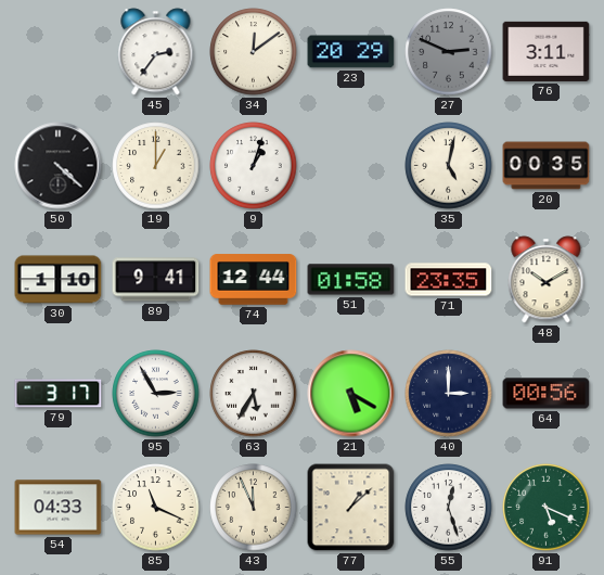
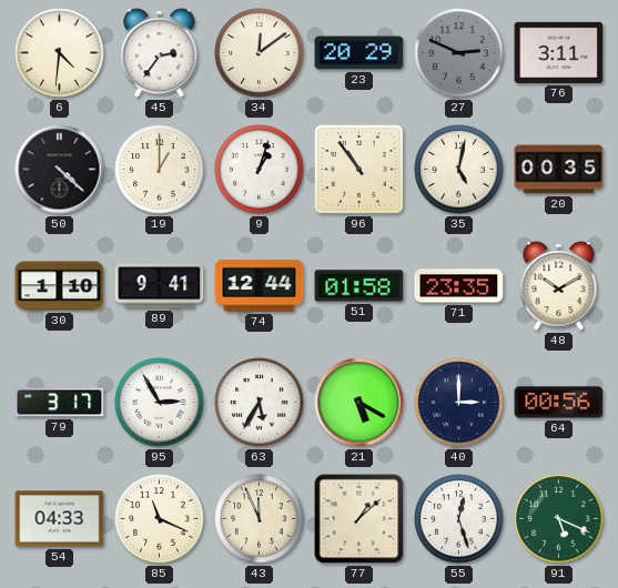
6: none -> 4:31 (60, 53)
96: none -> 10:54 (359, 170)
